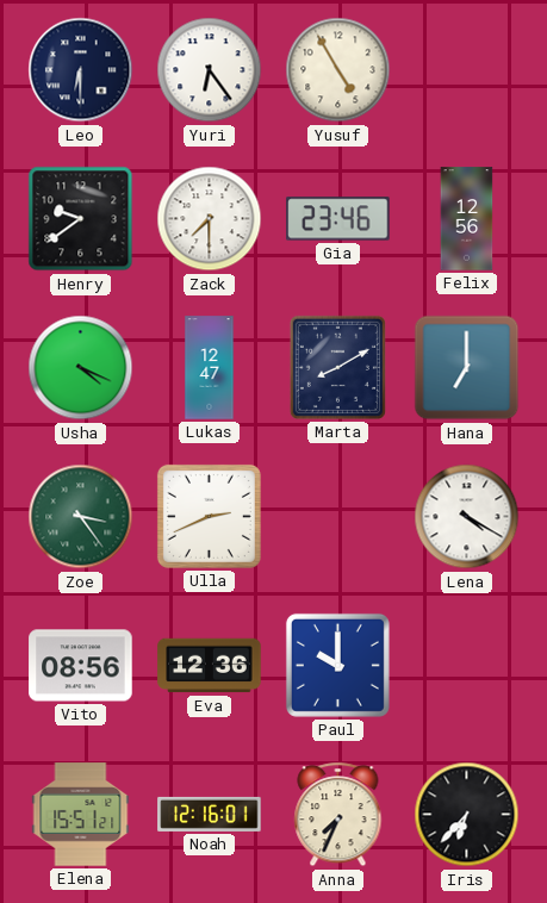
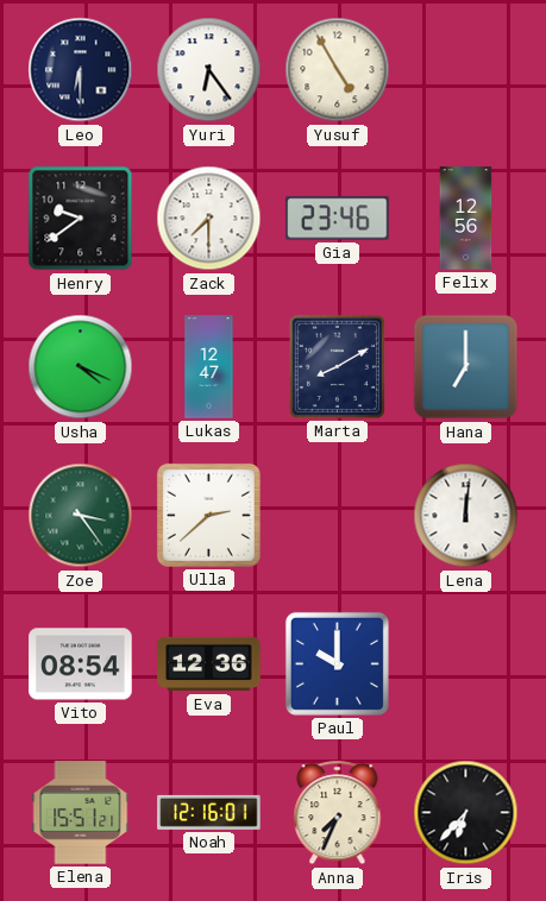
Ulla: 2:41 -> 2:38 (208, 515)
Lena: 4:20 -> 12:01 (466, 516)
Vito: 08:56 -> 08:54 (81, 664)
